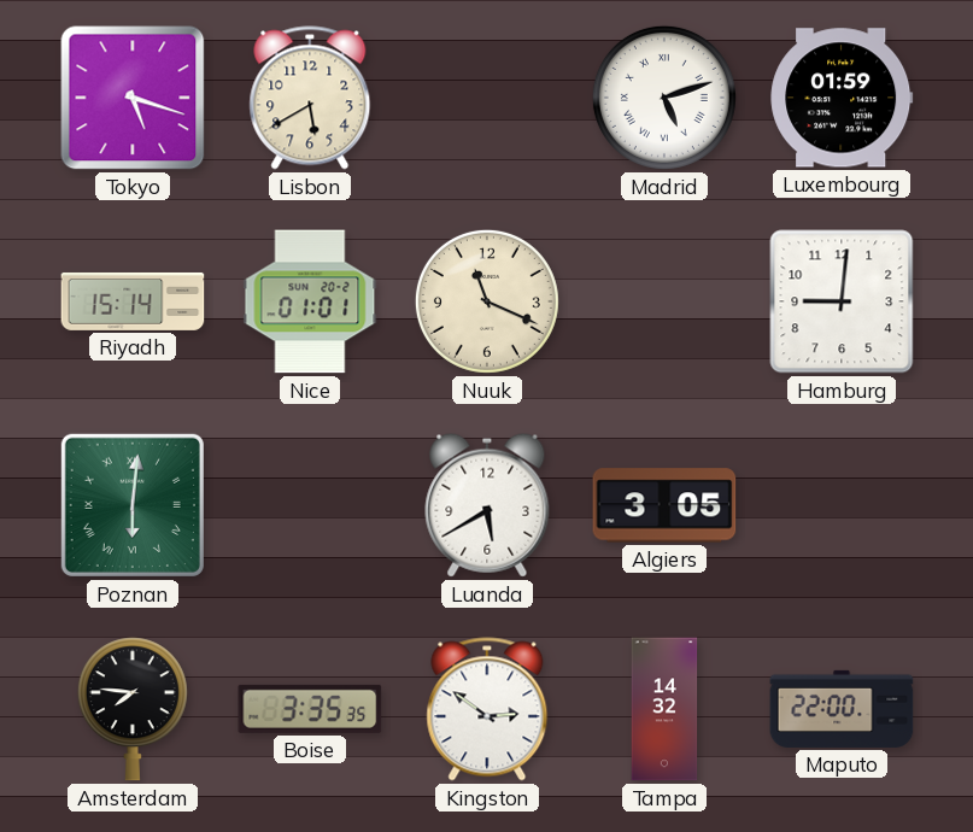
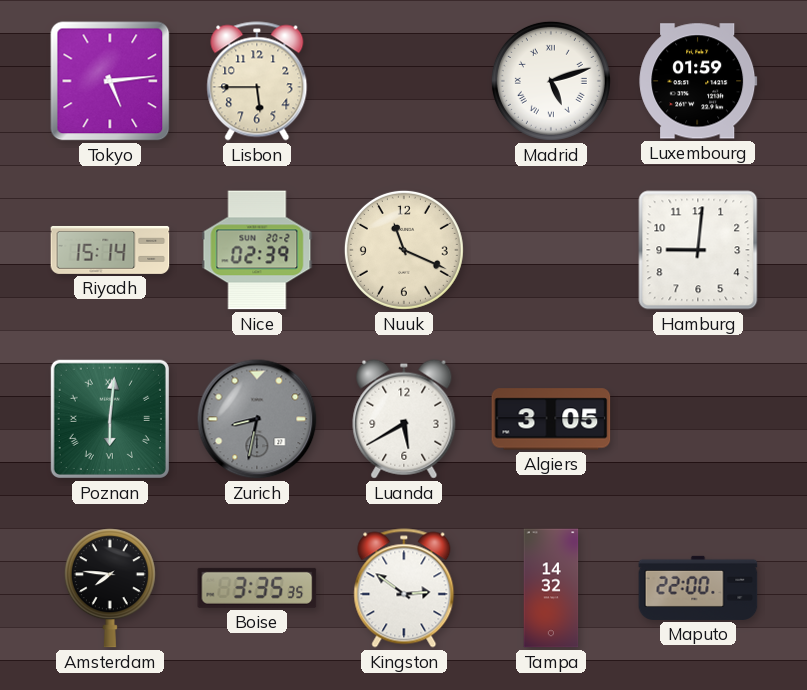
Tokyo: 5:18 -> 5:14 (110, 81)
Lisbon: 5:40 -> 5:45 (257, 81)
Nice: 01:01 -> 02:39 (257, 250)
Zurich: none -> 8:32 (257, 419)
